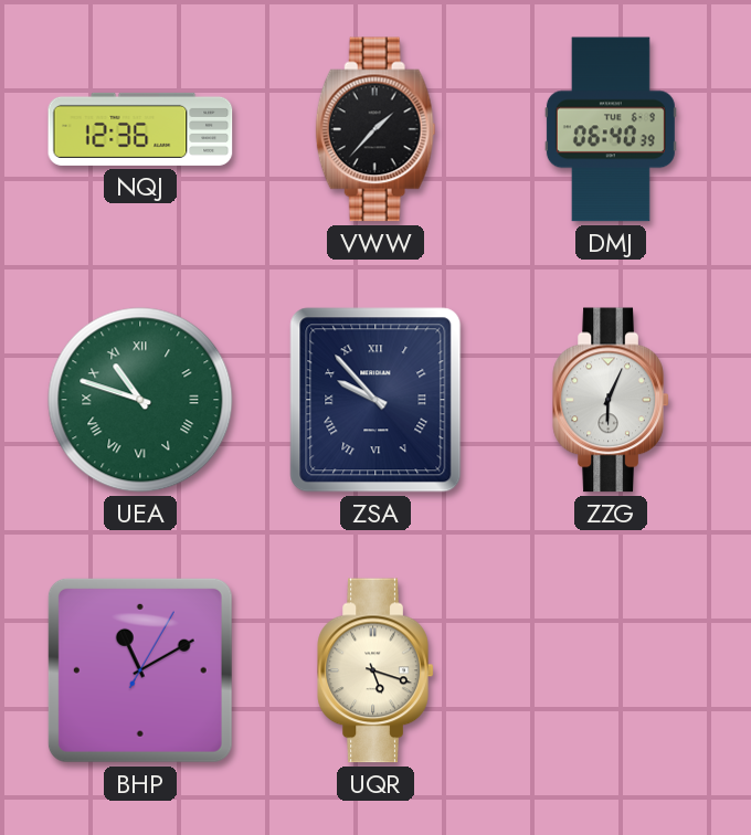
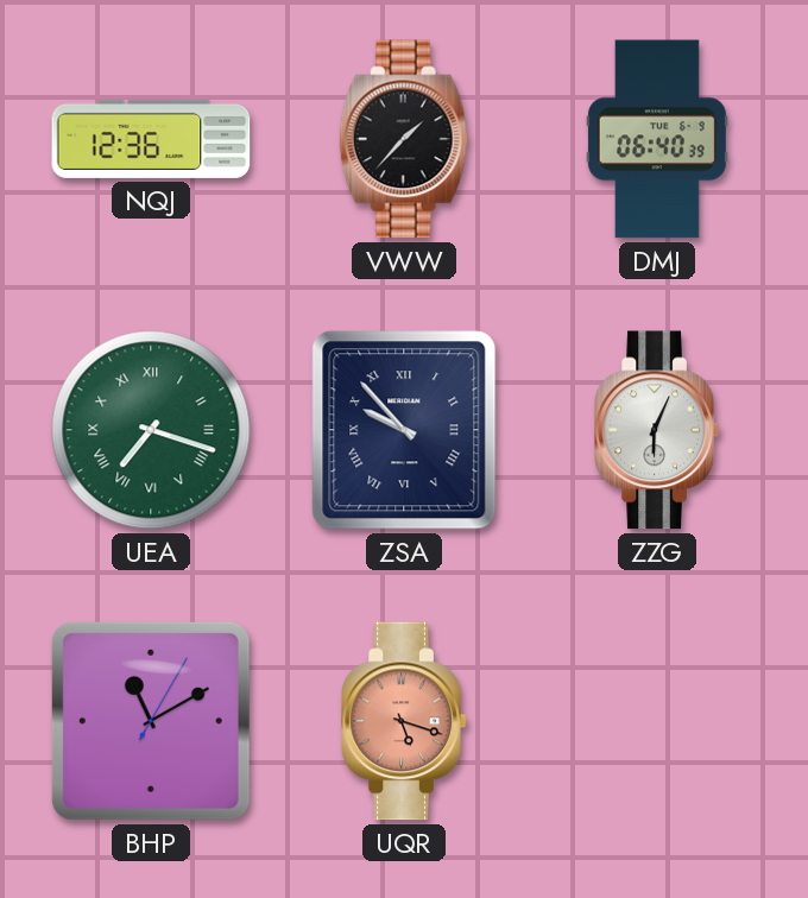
UEA: 10:48 -> 7:18 (151, 430)
UQR dial: cream -> salmon (404, 721)
